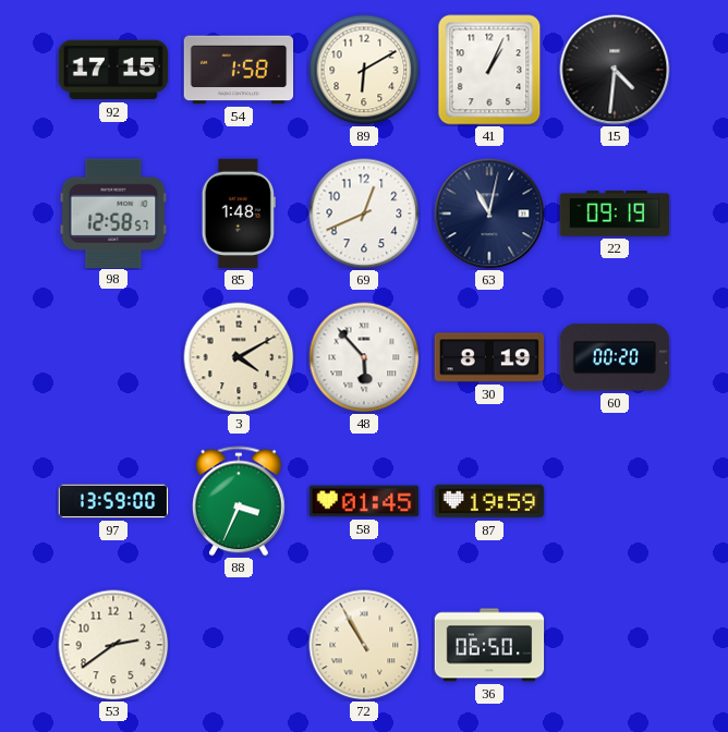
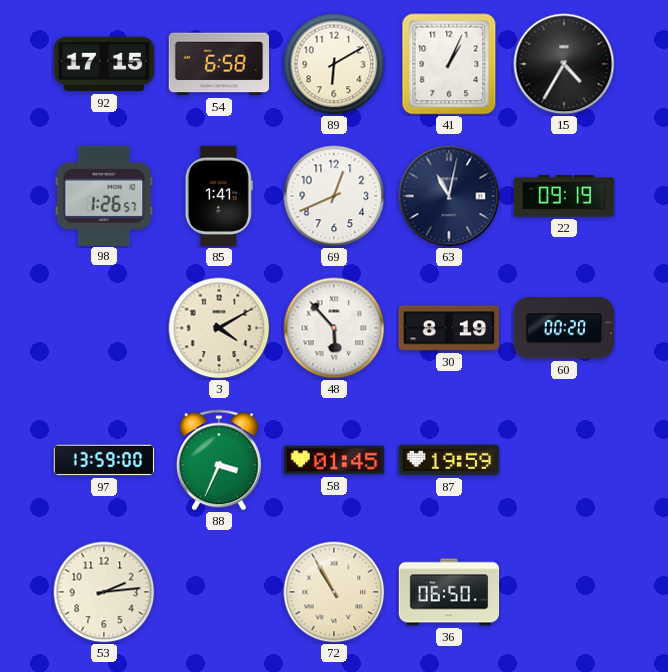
54: 1:58 -> 6:58 (219, 64)
15: 4:31 -> 4:35 (564, 64)
98: 12:58 -> 1:26 (104, 195)
85: 1:48 -> 1:41 (219, 196)
53: 2:39 -> 2:14 (104, 592)
